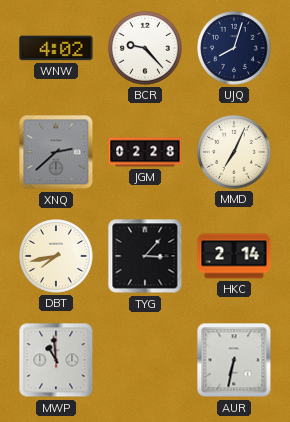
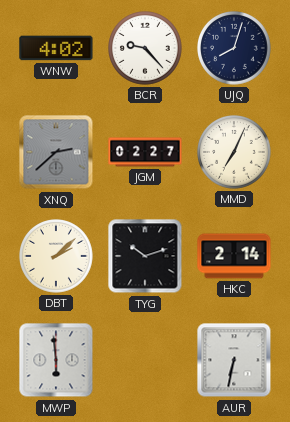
JGM: 02:28 -> 02:27 (145, 152)
DBT: 7:43 -> 2:08 (57, 257)
TYG: 3:07 -> 10:12 (145, 256)
MWP: 10:59 -> 5:59 (56, 360)
